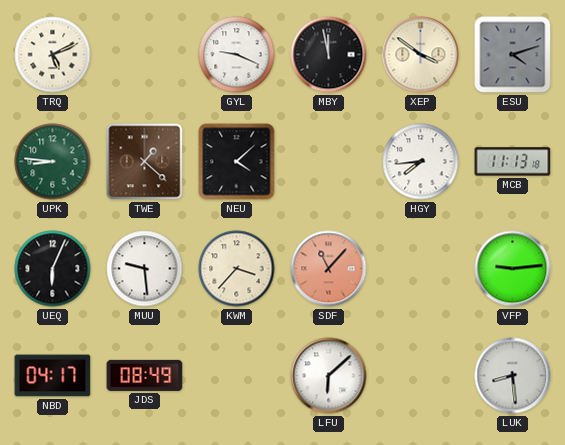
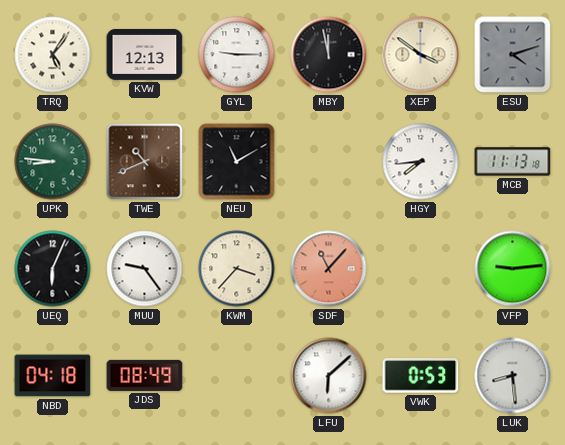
TRQ: 5:11 -> 5:06 (53, 55)
KVW: none -> 12:13 (145, 54)
GYL: 9:19 -> 9:15 (237, 55)
TWE: 1:22 -> 10:41 (145, 162)
NEU: 4:08 -> 11:10 (237, 162)
MUU: 9:29 -> 9:24 (145, 269)
NBD: 04:17 -> 04:18 (53, 376)
VWK: none -> 0:53 (421, 376)
